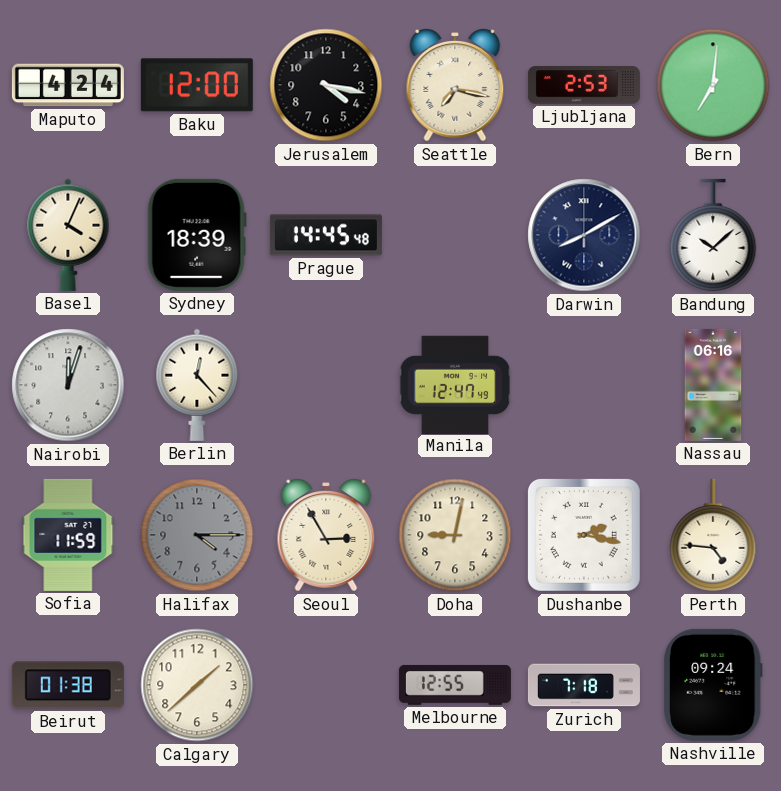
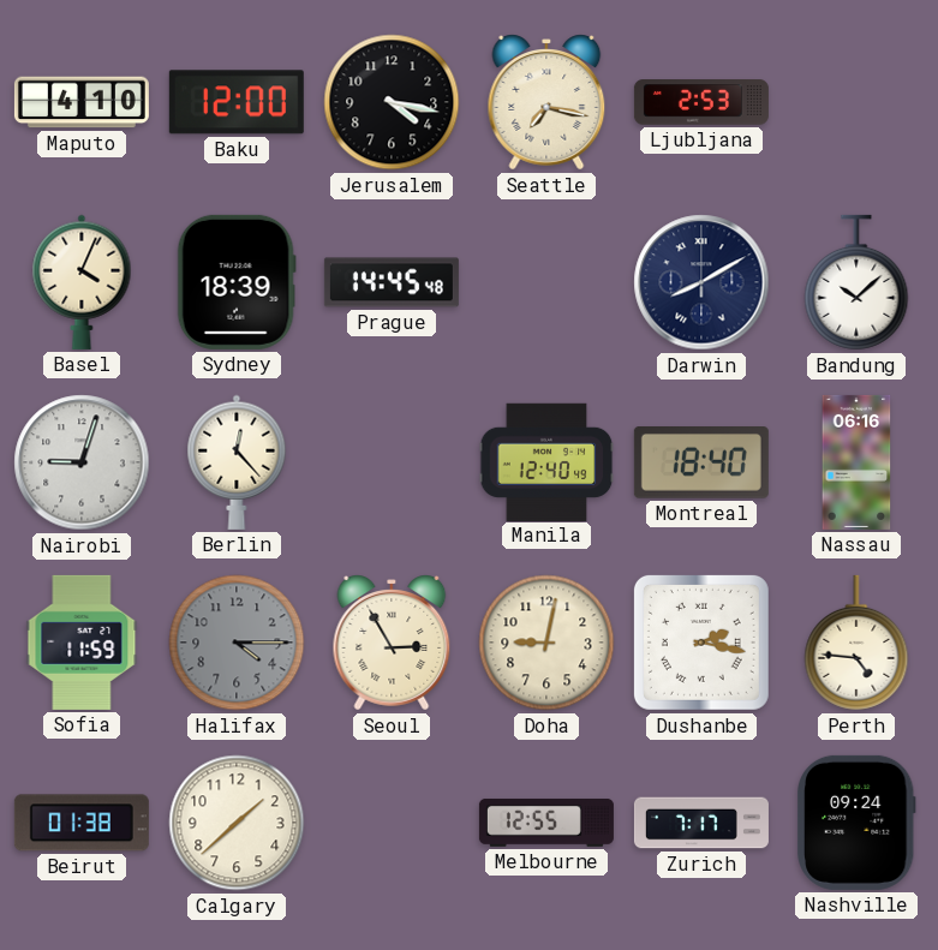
Maputo: 4:24 -> 4:10 (82, 102)
Bern: 7:01 -> none (713, 85)
Nairobi: 12:03 -> 9:03 (82, 462)
Manila: 12:47 -> 12:40 (546, 461)
Montreal: none -> 18:40 (701, 464)
Zurich: 7:18 -> 7:17 (701, 823)
